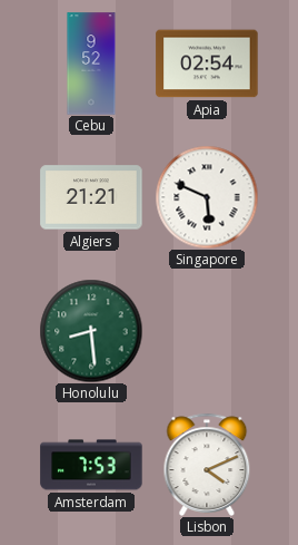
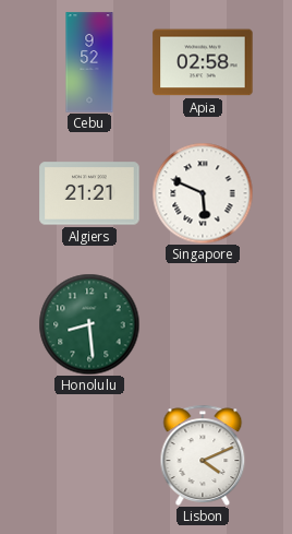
Apia: 02:54 -> 02:58 (203, 62)
Amsterdam: 7:53 -> none (91, 465)
